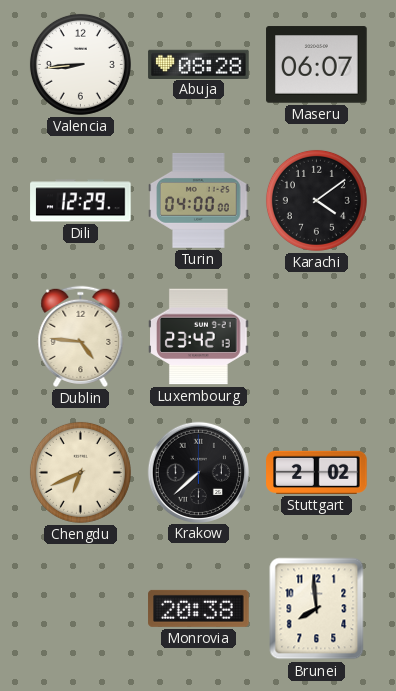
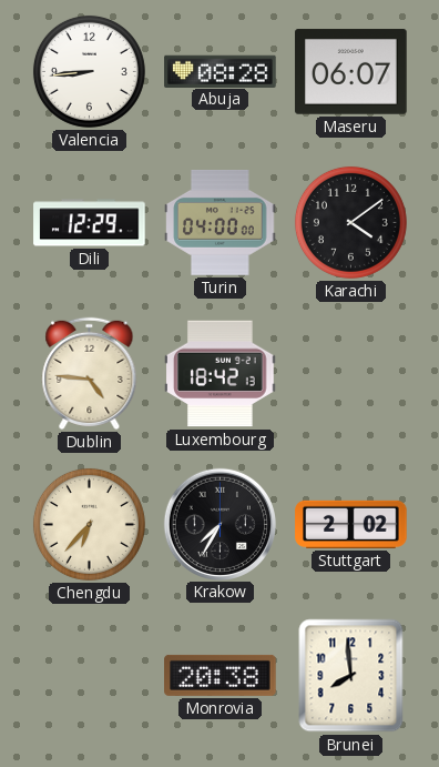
Luxembourg: 23:42 -> 18:42 (221, 374)
Chengdu: 6:41 -> 6:37 (89, 524)
Krakow: 7:38 -> 7:35 (219, 524)
